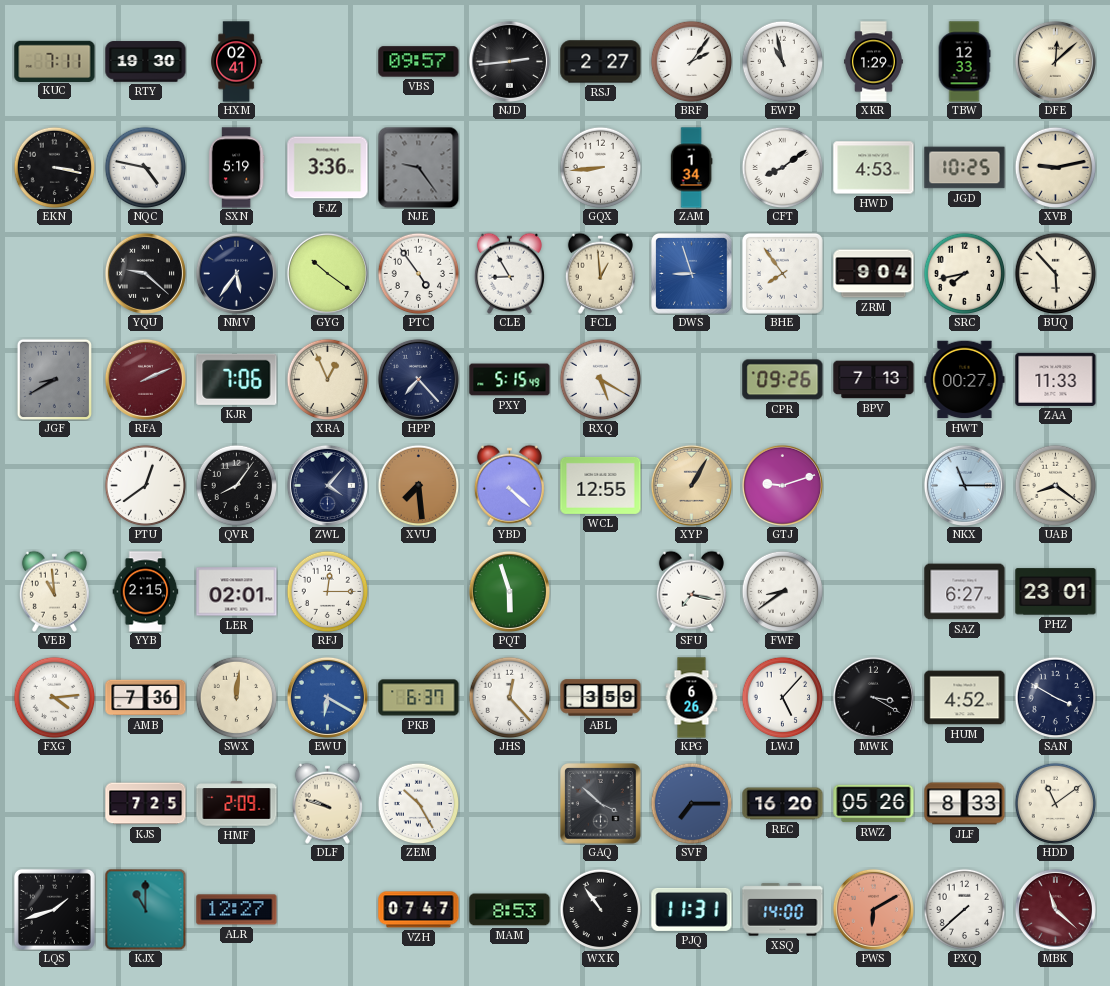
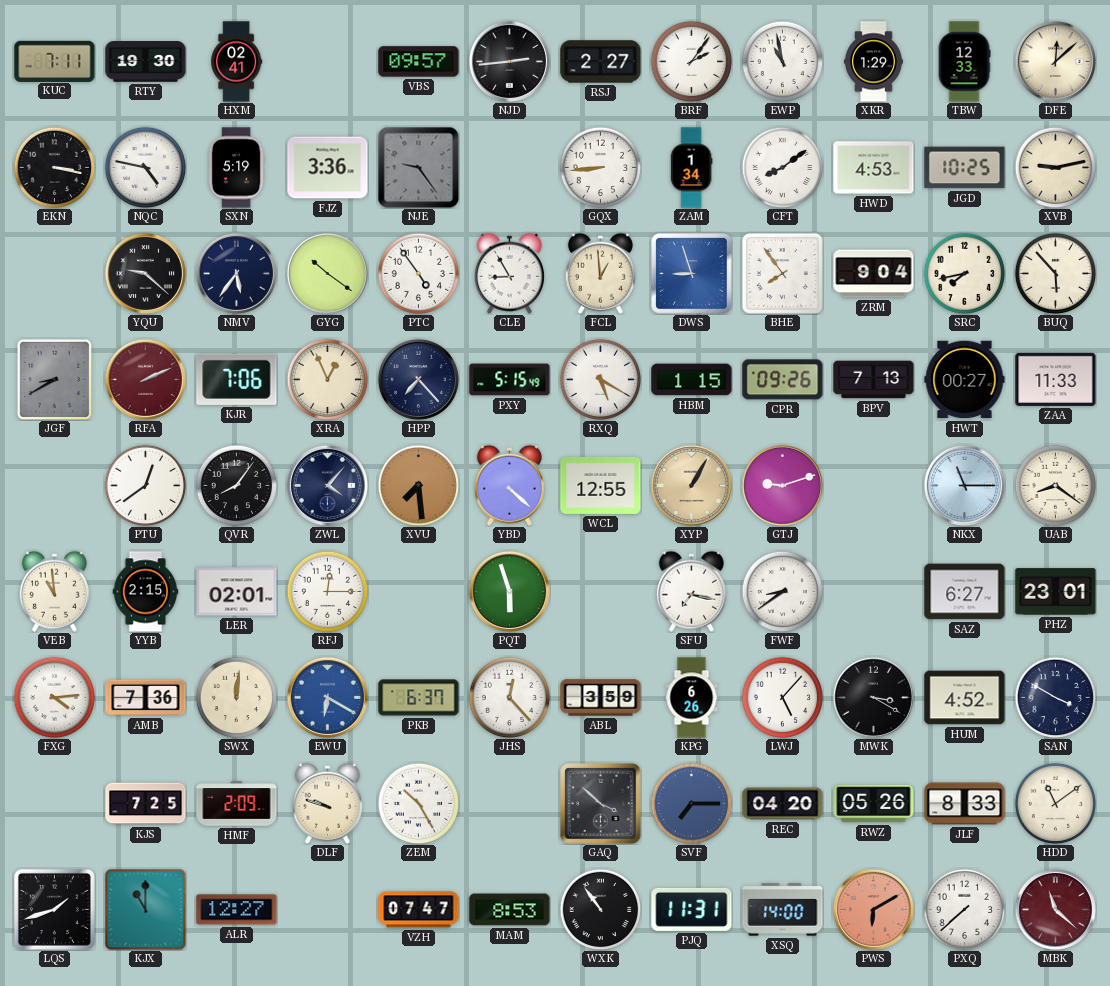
HBM: none -> 1:15 (692, 380)
REC: 16:20 -> 04:20 (783, 804)
